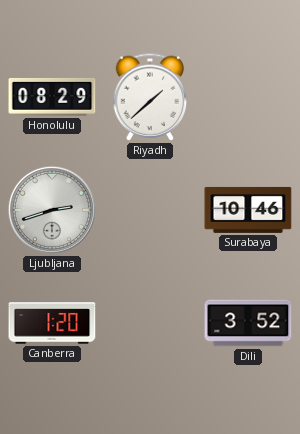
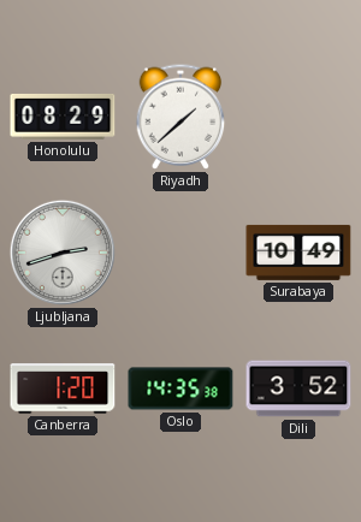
Surabaya: 10:46 -> 10:49 (298, 253)
Oslo: none -> 14:35 (180, 388)
